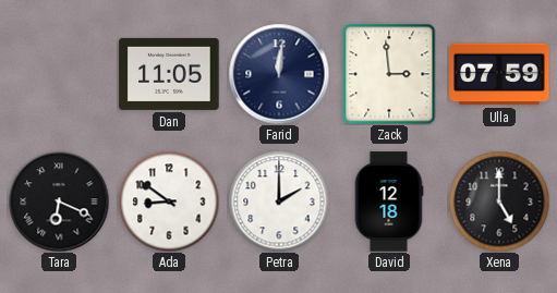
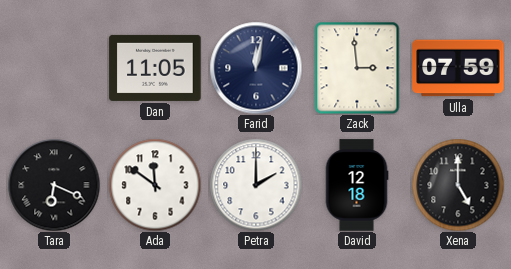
Farid: 12:01 -> 12:02 (256, 68)
Ada: 8:51 -> 11:51 (155, 185)
